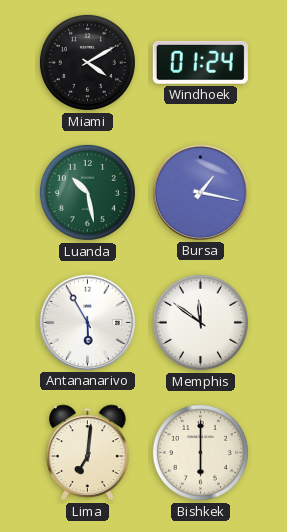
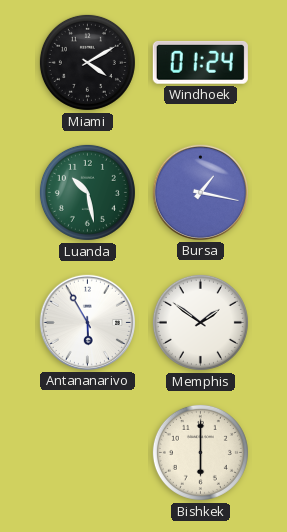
Memphis: 11:51 -> 1:51 (200, 322)
Lima: 7:01 -> none (88, 453)
